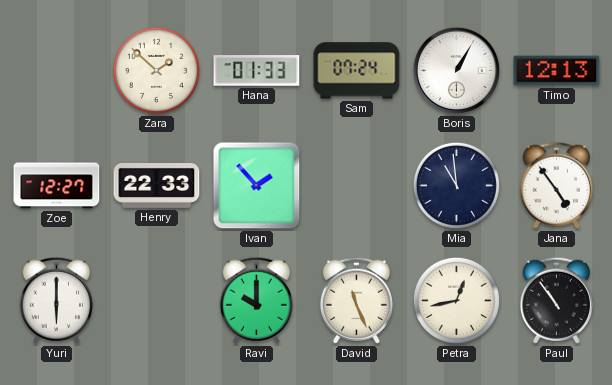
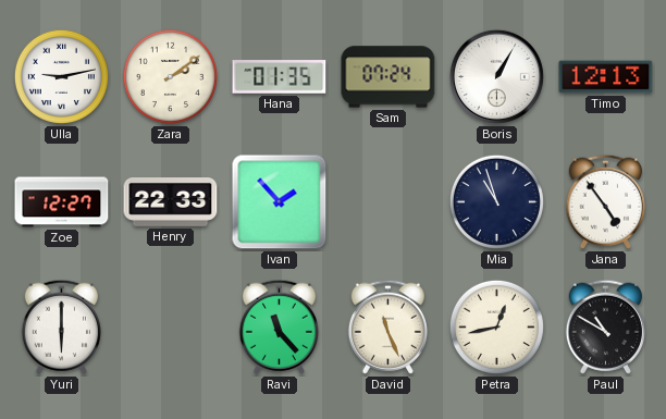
Ulla: none -> 9:13 (61, 76)
Zara: 1:52 -> 2:09 (170, 76)
Hana: 01:33 -> 01:35 (280, 77)
Mia: 10:59 -> 10:57 (496, 201)
Ravi: 10:00 -> 11:23 (279, 326)
Paul: 10:54 -> 10:50 (605, 326)
